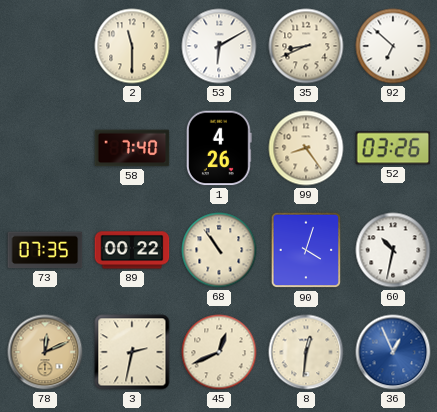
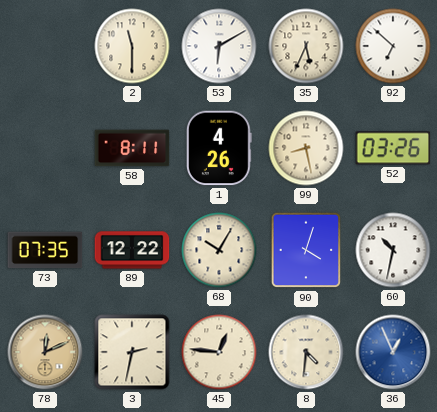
35: 8:41 -> 5:34 (306, 46)
58: 7:40 -> 8:11 (132, 148)
99: 8:24 -> 8:28 (306, 148)
89: 00:22 -> 12:22 (132, 250)
68: 10:54 -> 10:05 (219, 250)
45: 12:41 -> 12:46 (219, 352)
8: 12:31 -> 4:31 (306, 352)
